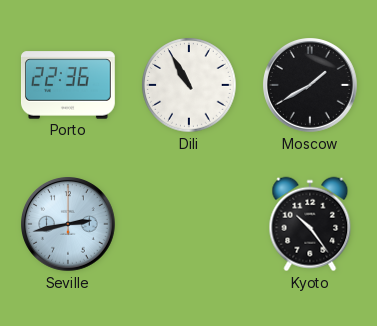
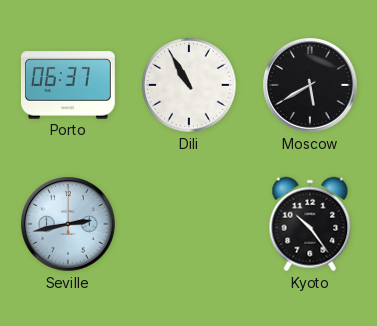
Porto: 22:36 -> 06:37 (68, 85)
Moscow: 1:40 -> 5:40 (311, 86)
